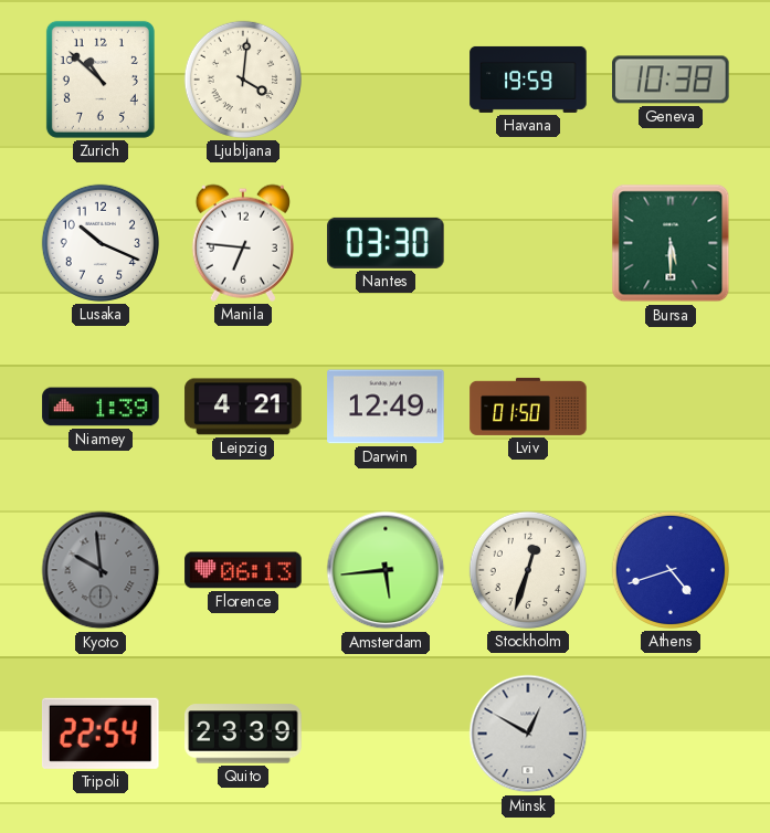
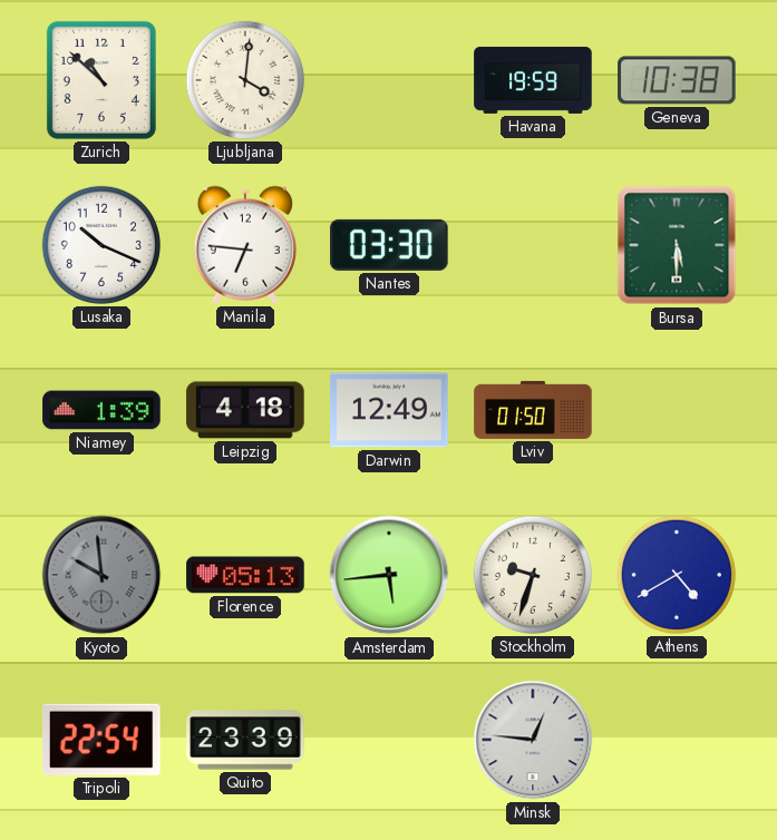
Leipzig: 4:21 -> 4:18 (245, 410)
Florence: 06:13 -> 05:13 (245, 575)
Stockholm: 12:33 -> 9:33 (533, 575)
Athens: 4:42 -> 4:40 (677, 575)
Minsk: 12:50 -> 12:46 (533, 740)
